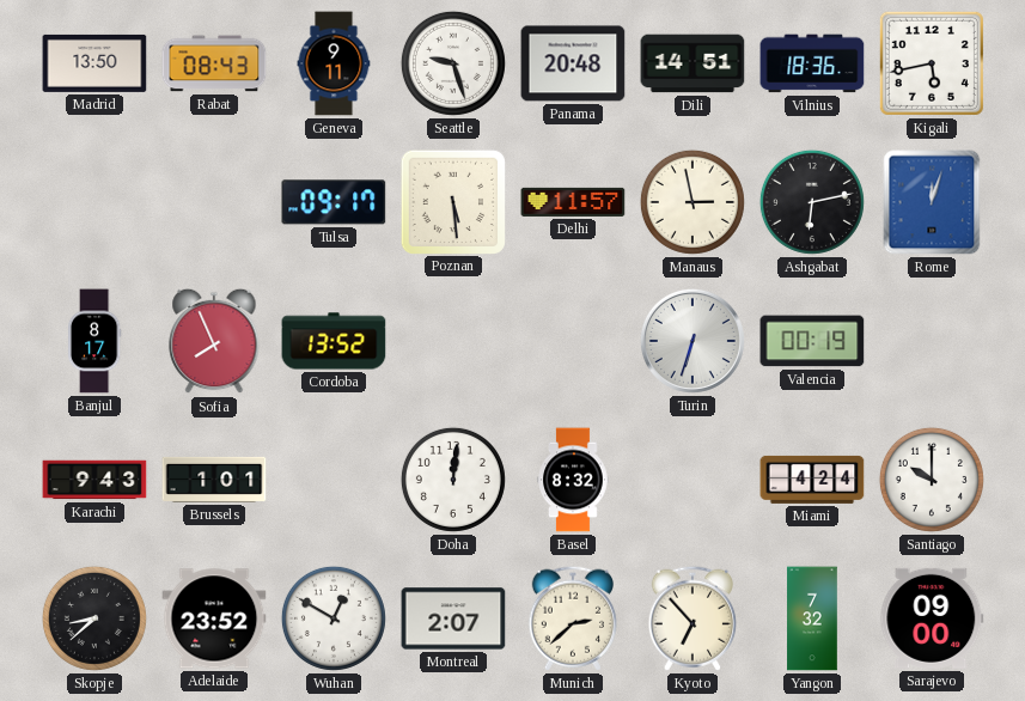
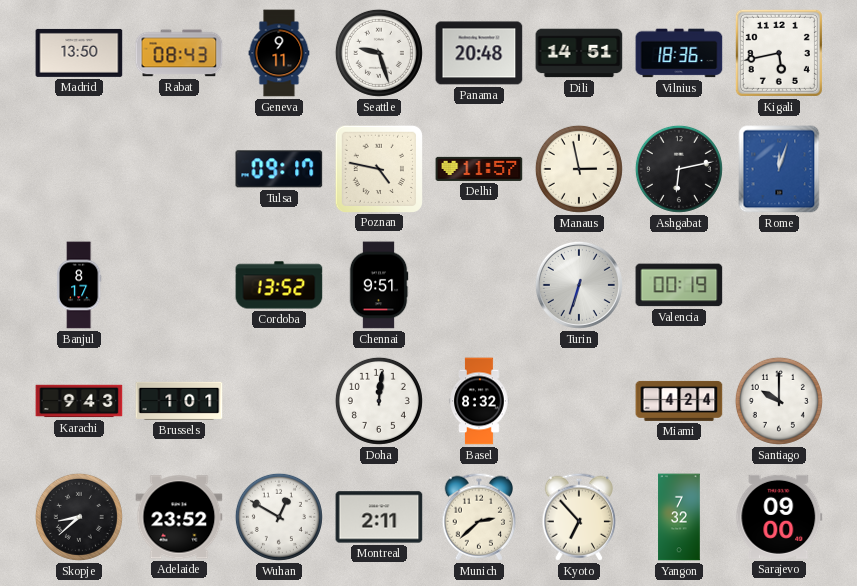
Poznan: 5:29 -> 4:47 (378, 168)
Sofia: 7:56 -> none (214, 341)
Chennai: none -> 9:51 (379, 285)
Montreal: 2:07 -> 2:11 (379, 517)
